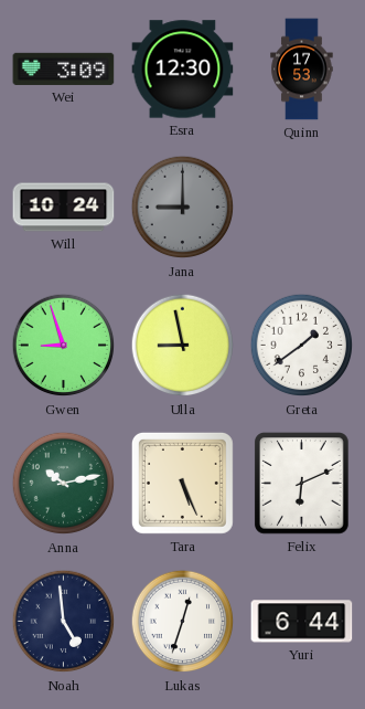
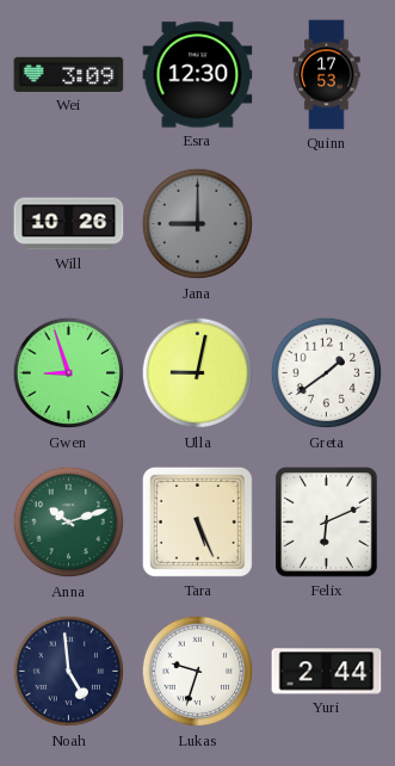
Will: 10:24 -> 10:26 (69, 224)
Ulla: 8:58 -> 9:02 (198, 373)
Anna: 10:13 -> 10:12 (69, 523)
Lukas: 12:33 -> 9:33 (198, 672)
Yuri: 6:44 -> 2:44 (327, 672)
